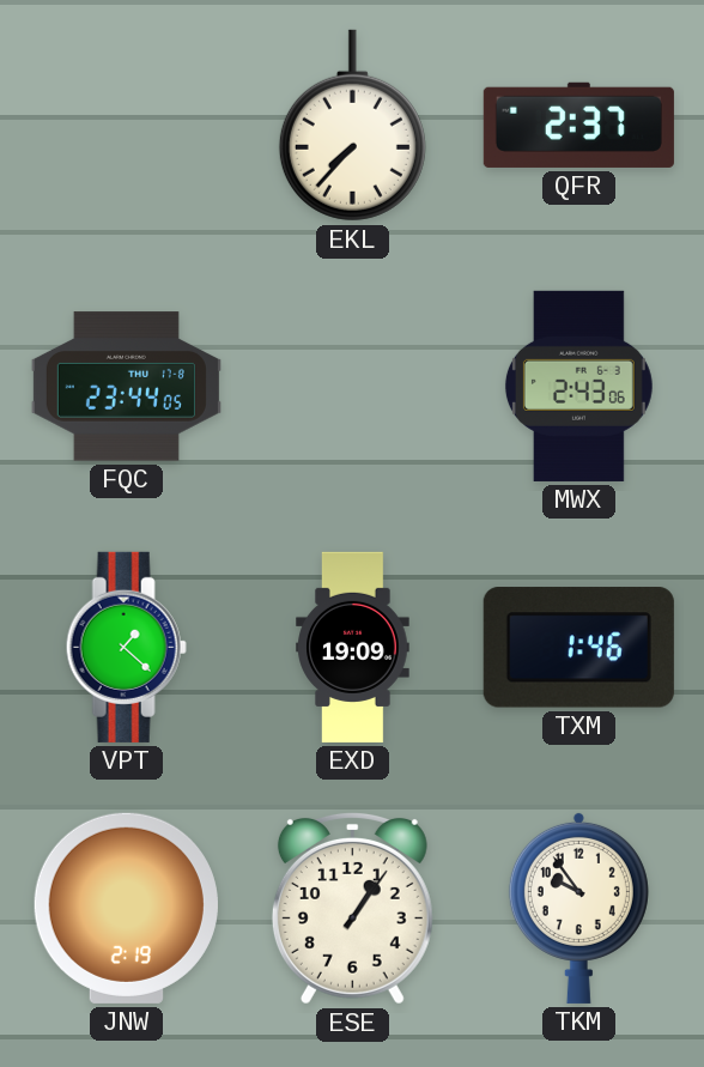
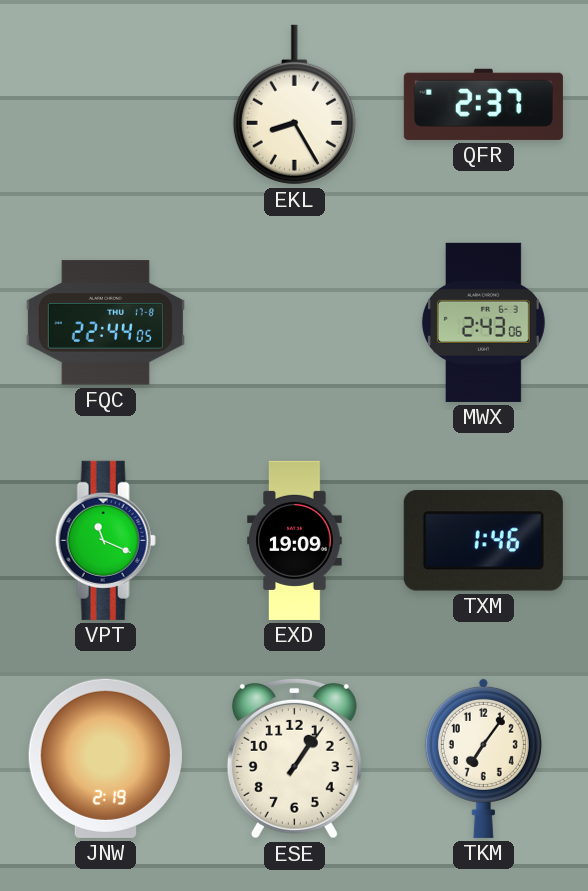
EKL: 7:37 -> 8:25 (294, 105)
FQC: 23:44 -> 22:44 (105, 323)
VPT: 1:22 -> 11:19 (105, 540)
TKM: 9:54 -> 7:06 (483, 758)
